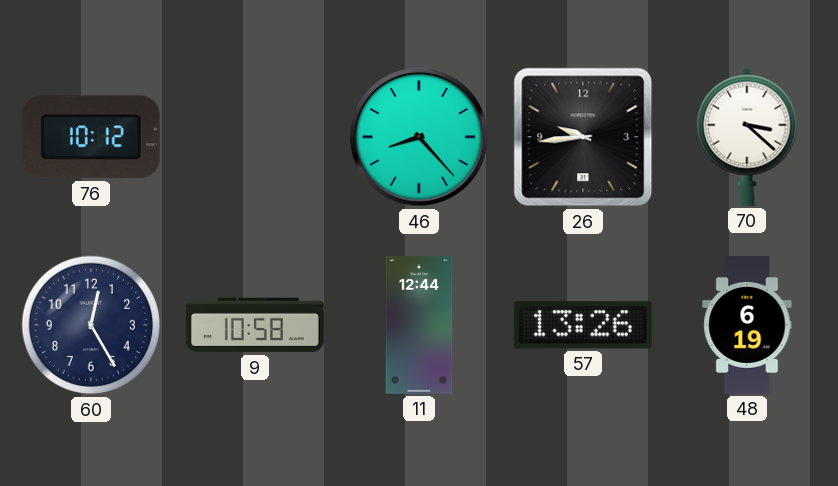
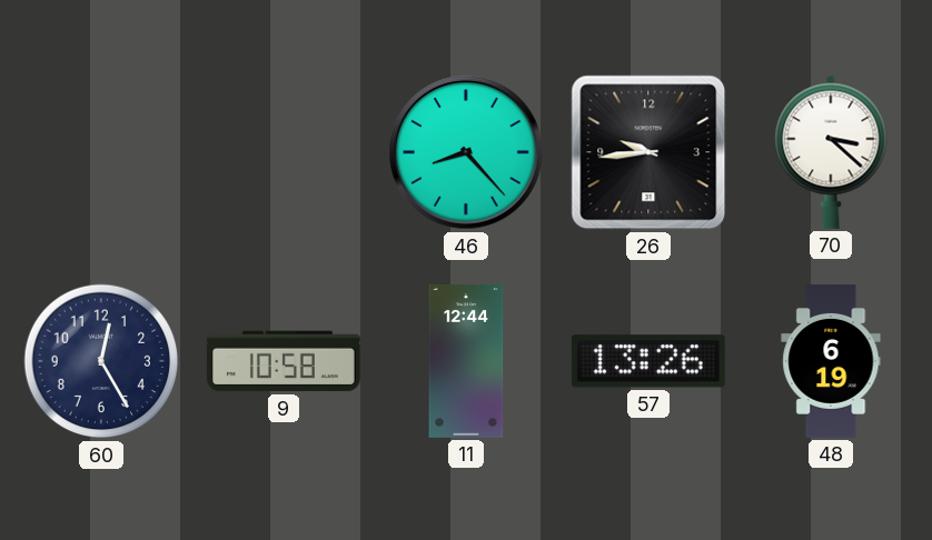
76: 10:12 -> none (91, 137)
